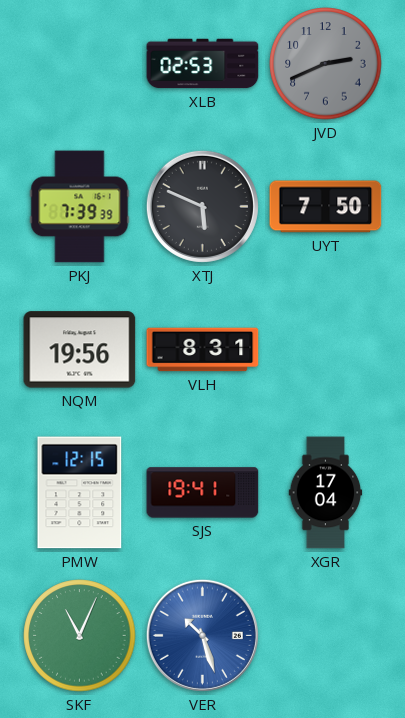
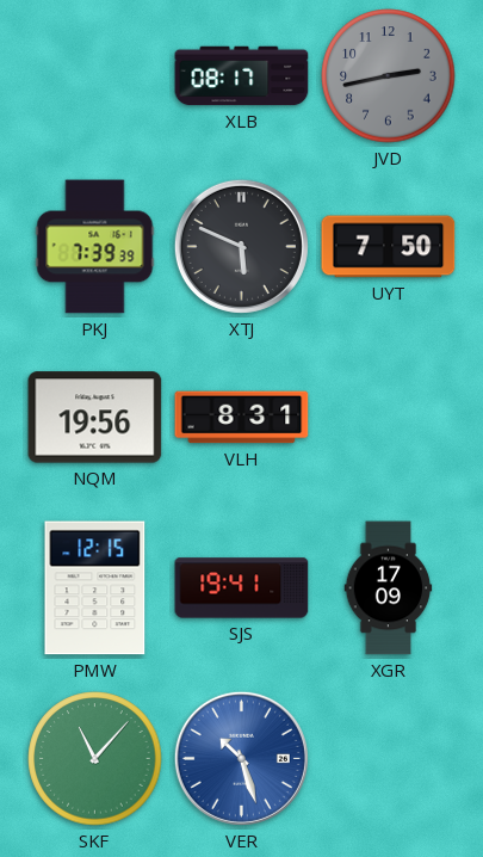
XLB: 02:53 -> 08:17 (242, 76)
JVD: 2:41 -> 2:43 (389, 76)
XGR: 17:04 -> 17:09 (389, 588)
SKF: 11:04 -> 11:07 (95, 759)
